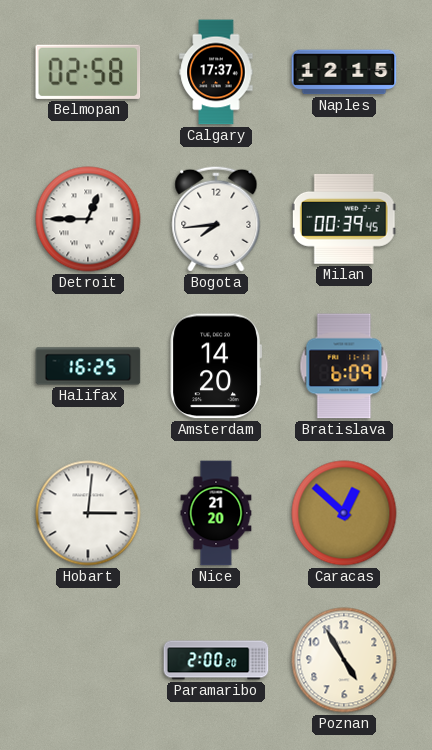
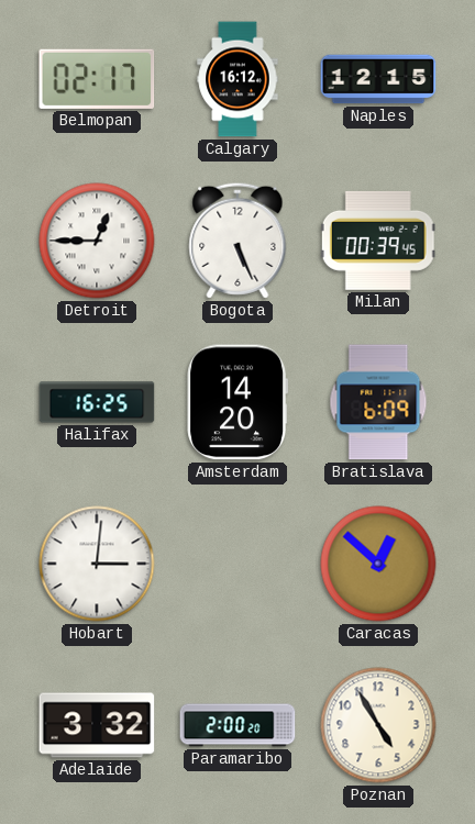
Belmopan: 02:58 -> 02:17 (97, 79)
Calgary: 17:37 -> 16:12 (237, 79)
Bogota: 7:44 -> 5:26 (237, 241)
Nice: 21:20 -> none (216, 513)
Adelaide: none -> 3:32 (97, 725)
